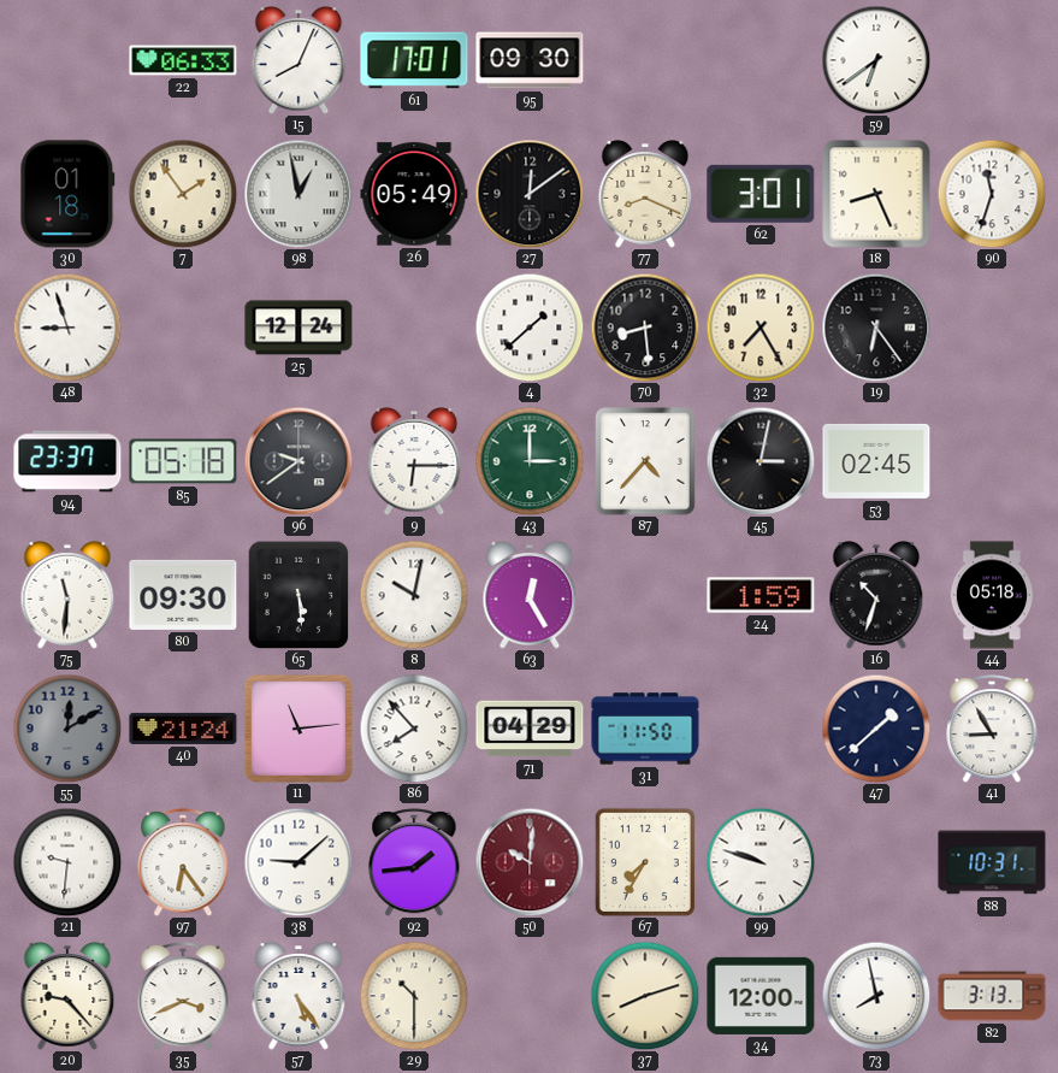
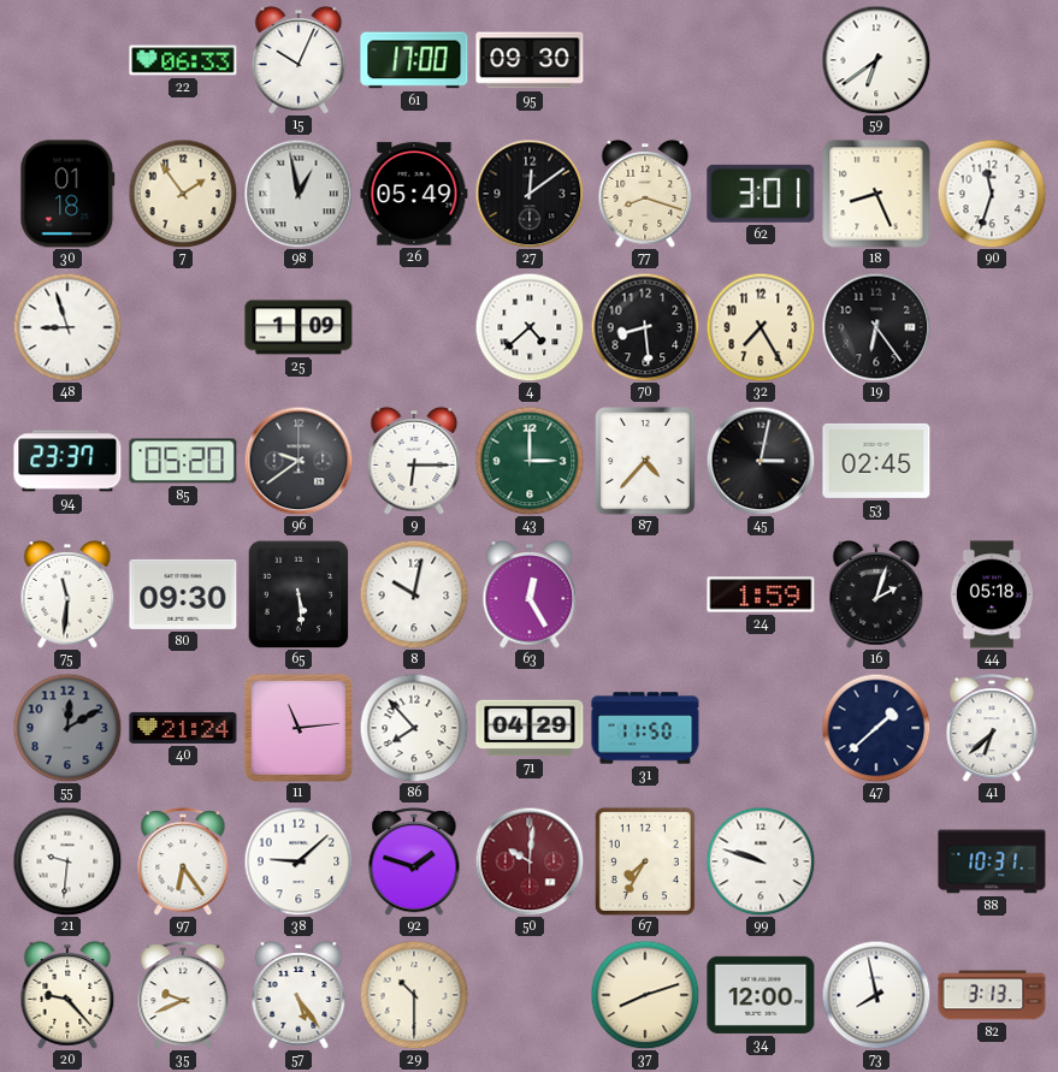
15: 8:04 -> 10:04 (299, 60)
61: 17:01 -> 17:00 (414, 60)
77: 8:19 -> 8:18 (645, 194)
25: 12:24 -> 1:09 (299, 327)
4: 1:38 -> 4:38 (530, 327)
85: 05:18 -> 05:20 (183, 461)
16: 10:33 -> 2:03 (876, 594)
41: 8:55 -> 6:38 (992, 728)
92: 1:44 -> 1:48 (414, 861)
35: 3:41 -> 9:41 (183, 995)
